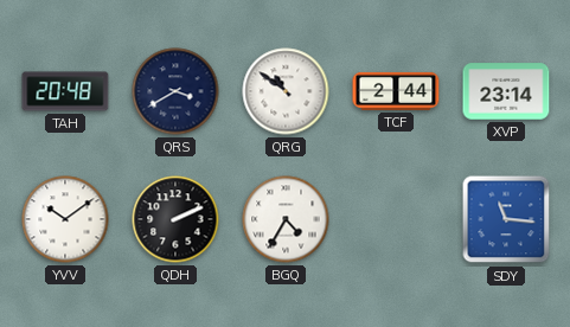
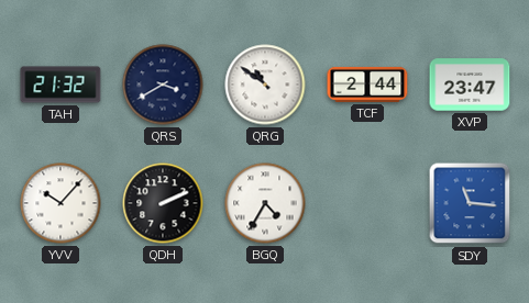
TAH: 20:48 -> 21:32 (60, 85)
XVP: 23:14 -> 23:47 (470, 85)
YVV: 10:09 -> 10:07 (60, 203)
